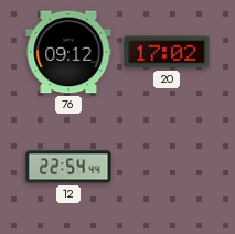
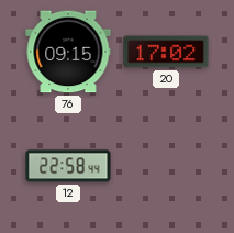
76: 09:12 -> 09:15 (68, 52)
12: 22:54 -> 22:58 (68, 166)
